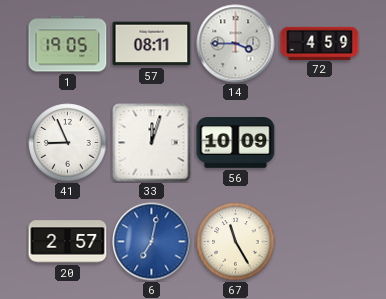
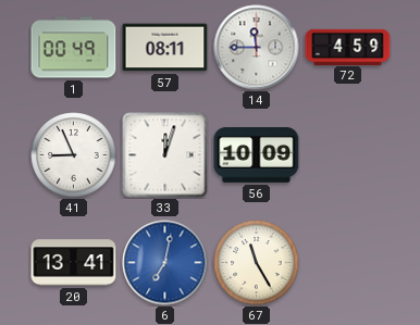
1: 19:05 -> 00:49 (74, 48)
14: 3:45 -> 11:45 (257, 48)
20: 2:57 -> 13:41 (74, 263)
